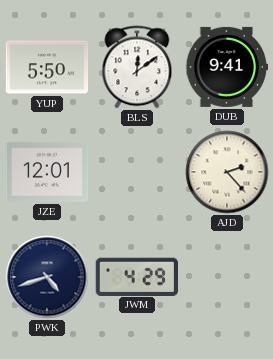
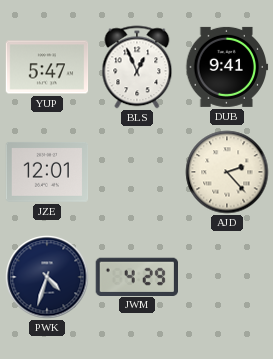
YUP: 5:50 -> 5:47 (47, 67)
BLS: 12:09 -> 12:56 (137, 67)
PWK: 4:42 -> 4:33 (47, 277)
